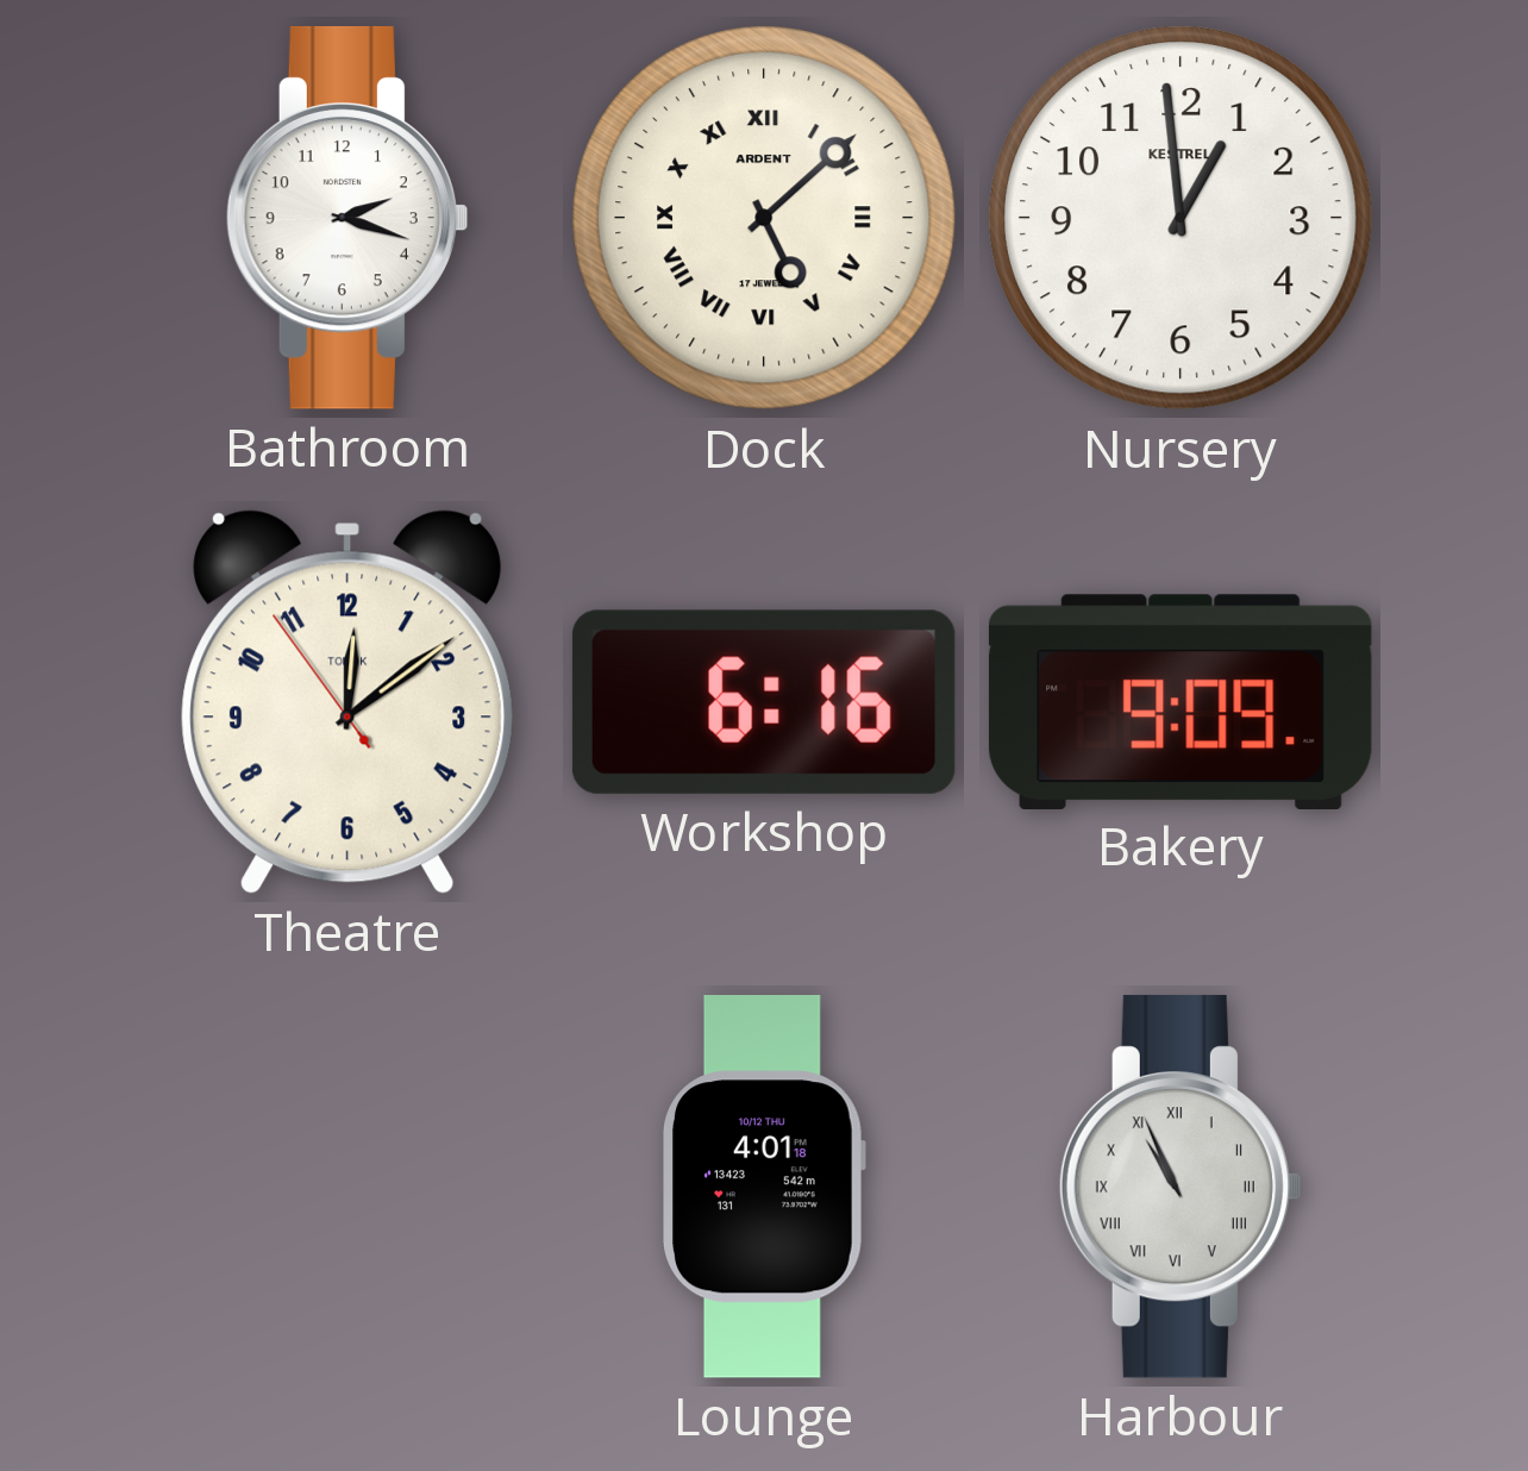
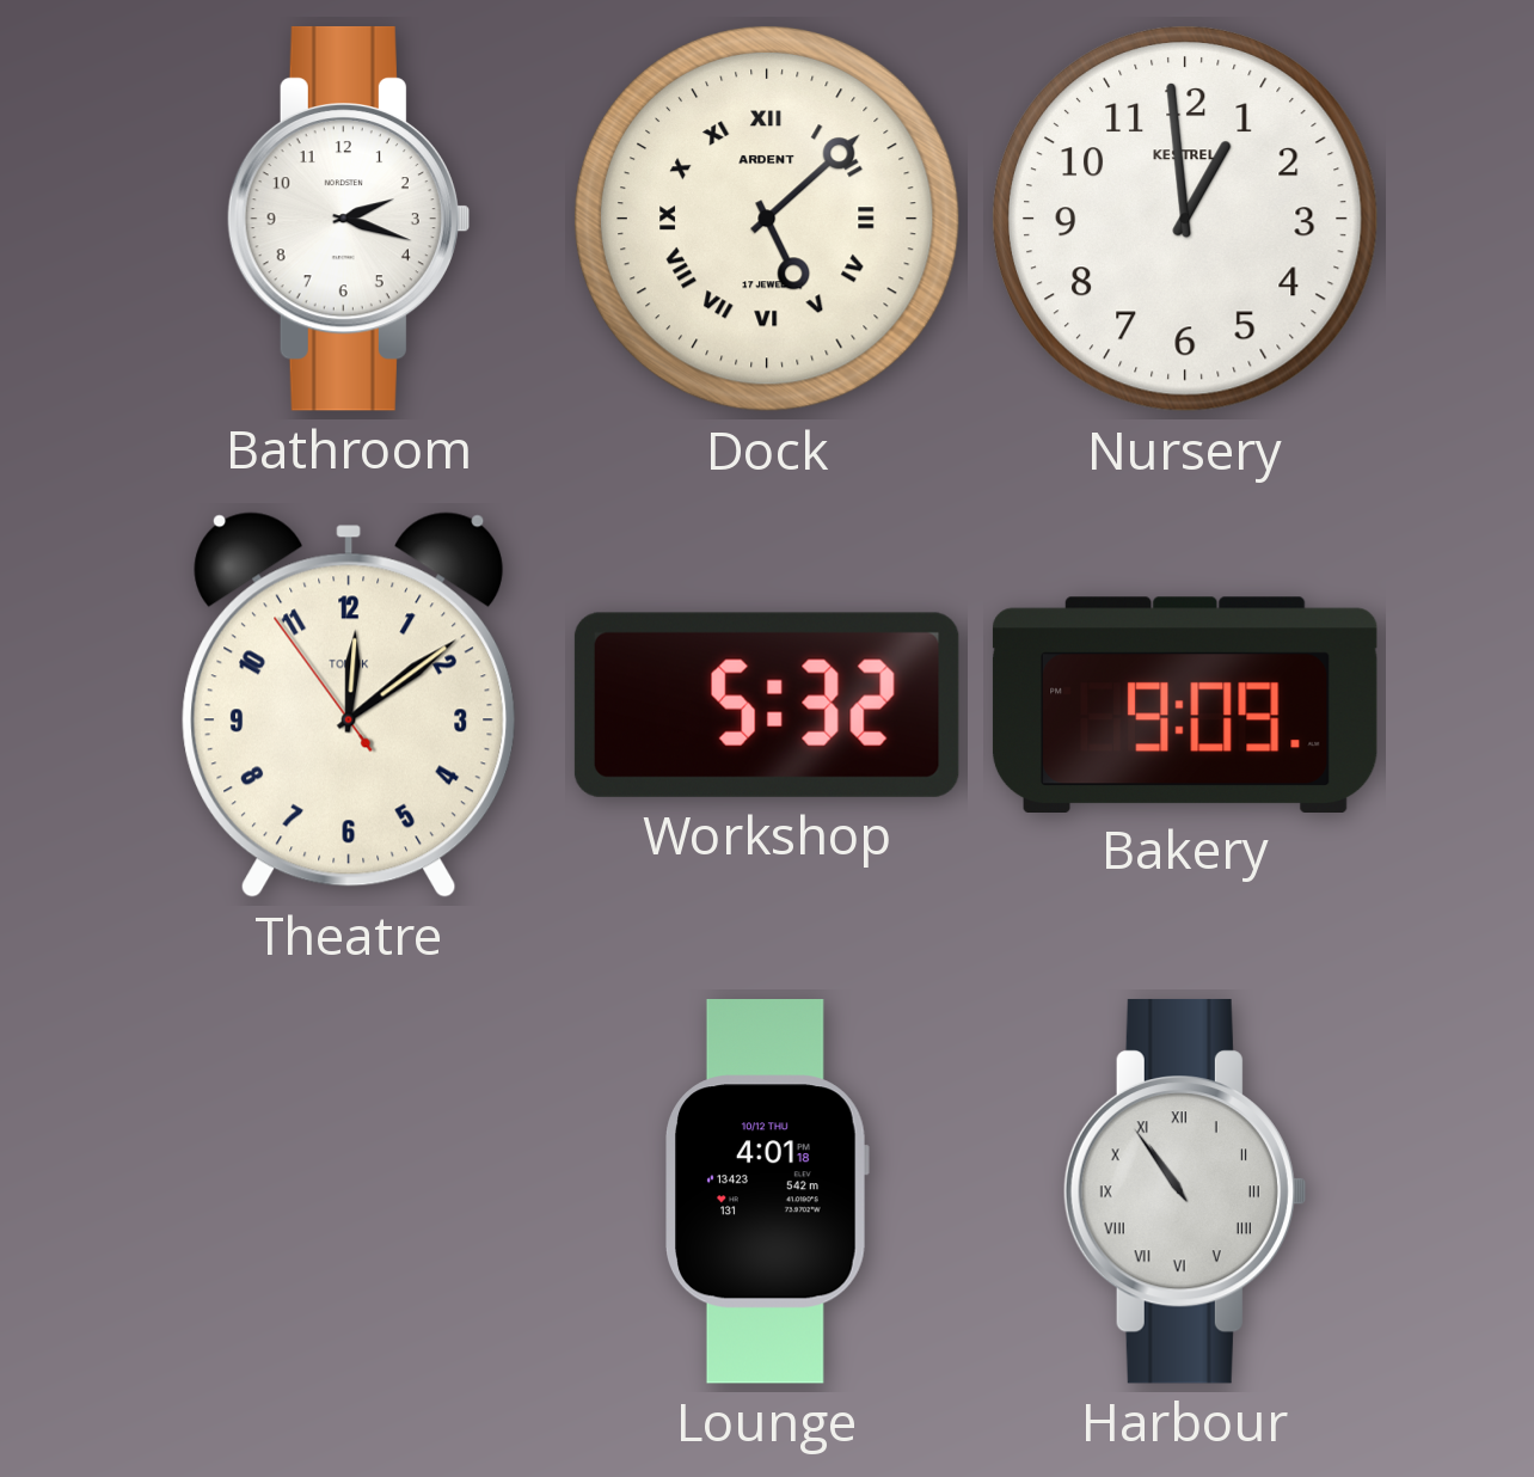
Workshop: 6:16 -> 5:32 (767, 705)
Harbour: 10:56 -> 10:54 (1184, 1191)
